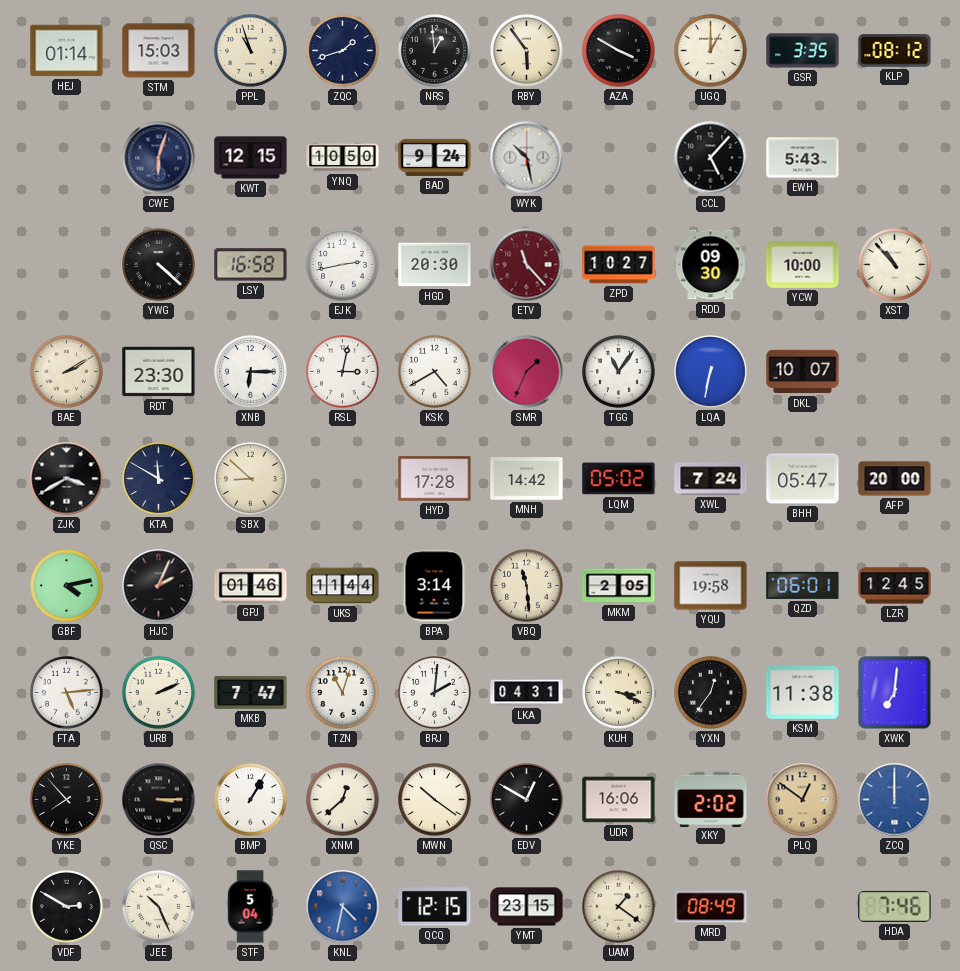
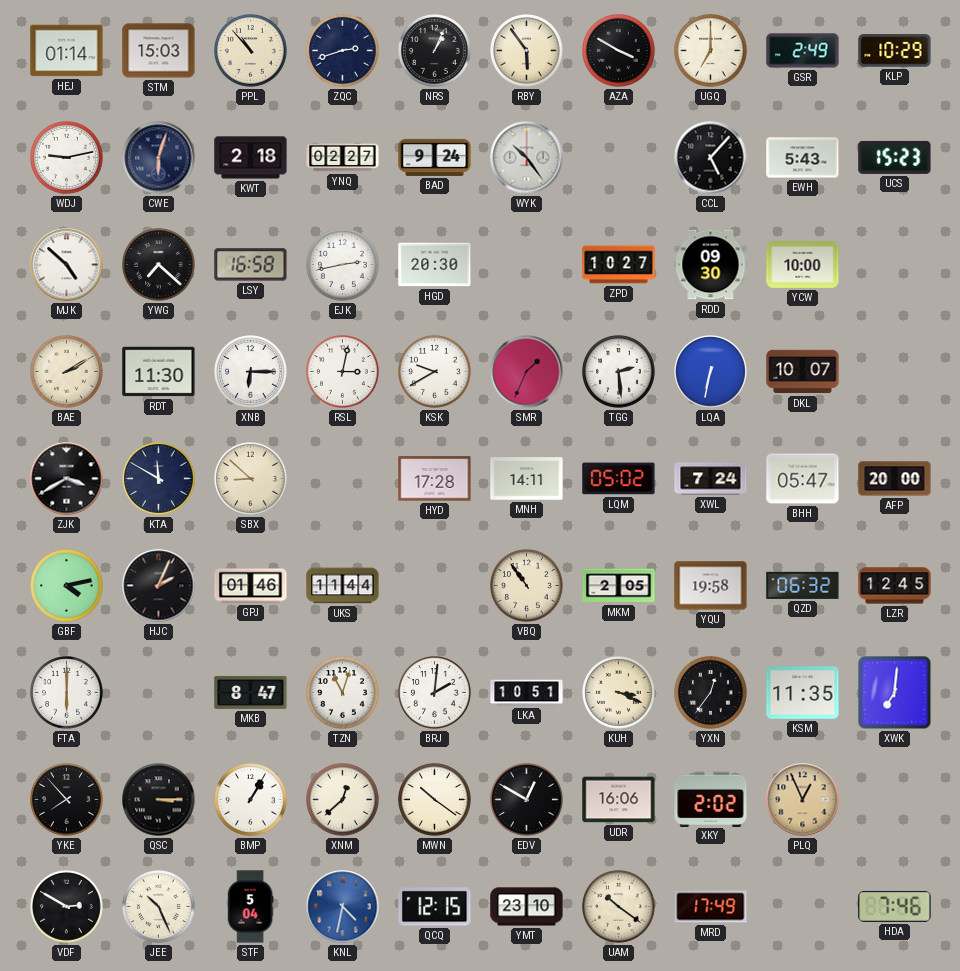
PPL: 10:57 -> 10:53 (251, 51)
ZQC: 1:42 -> 2:42 (343, 51)
NRS: 12:59 -> 1:04 (435, 51)
UGQ: 1:00 -> 7:00 (711, 51)
GSR: 3:35 -> 2:49 (803, 51)
KLP: 08:12 -> 10:29 (895, 51)
WDJ: none -> 9:13 (67, 158)
KWT: 12:15 -> 2:18 (251, 158)
YNQ: 10:50 -> 02:27 (343, 158)
WYK: 10:28 -> 10:24 (527, 158)
UCS: none -> 15:23 (895, 157)
MJK: none -> 4:52 (67, 265)
YWG: 4:22 -> 7:22 (159, 265)
ETV: 11:23 -> none (527, 265)
XST: 10:53 -> none (895, 265)
RDT: 23:30 -> 11:30 (159, 372)
KSK: 4:40 -> 9:40 (435, 372)
TGG: 11:06 -> 2:29 (619, 372)
MNH: 14:42 -> 14:11 (527, 479)
BPA: 3:14 -> none (434, 586)
VBQ: 11:29 -> 10:54 (527, 586)
QZD: 06:01 -> 06:32 (803, 585)
FTA: 5:14 -> 6:00 (67, 693)
URB: 2:11 -> none (159, 693)
MKB: 7:47 -> 8:47 (251, 692)
LKA: 04:31 -> 10:51 (527, 693)
KSM: 11:38 -> 11:35 (803, 693)
PLQ: 12:51 -> 12:56 (803, 800)
ZCQ: 12:00 -> none (895, 800)
YMT: 23:15 -> 23:10 (527, 907)
UAM: 1:21 -> 10:21 (619, 907)
MRD: 08:49 -> 17:49 (711, 907)
